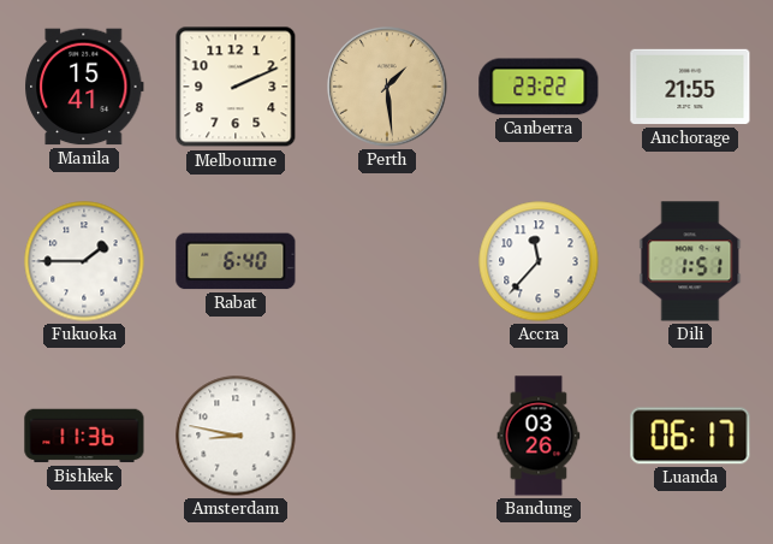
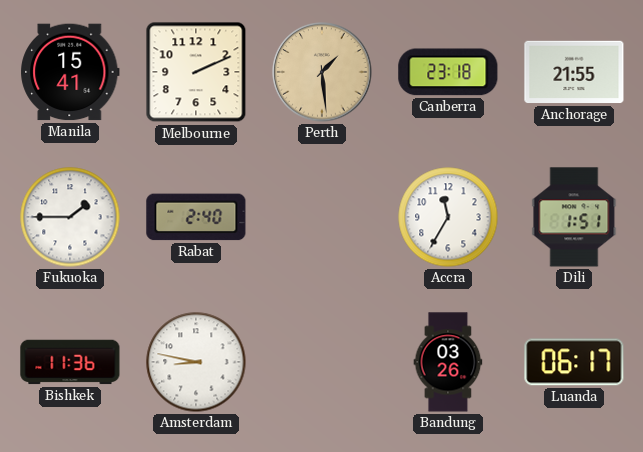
Canberra: 23:22 -> 23:18 (448, 72)
Rabat: 6:40 -> 2:40 (196, 217)
Accra: 11:37 -> 11:35 (448, 217)
